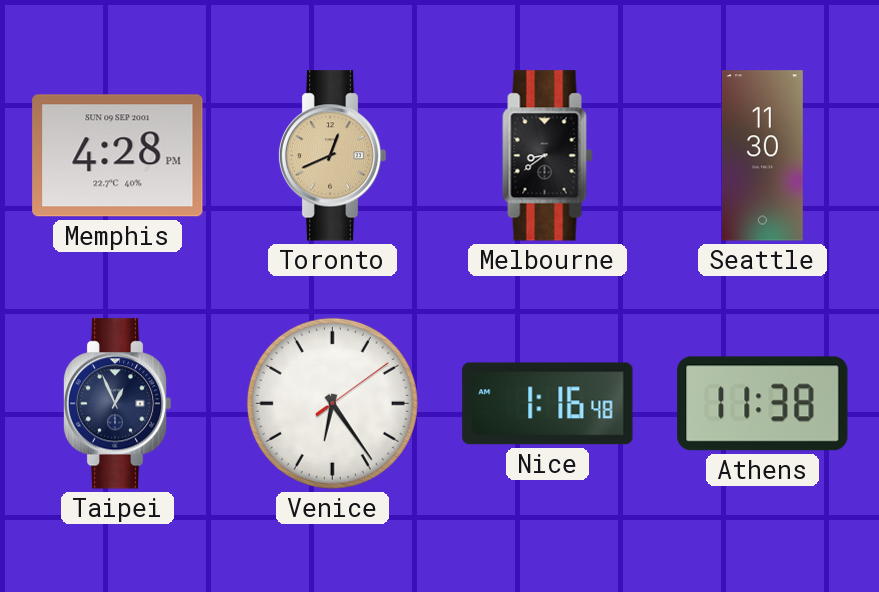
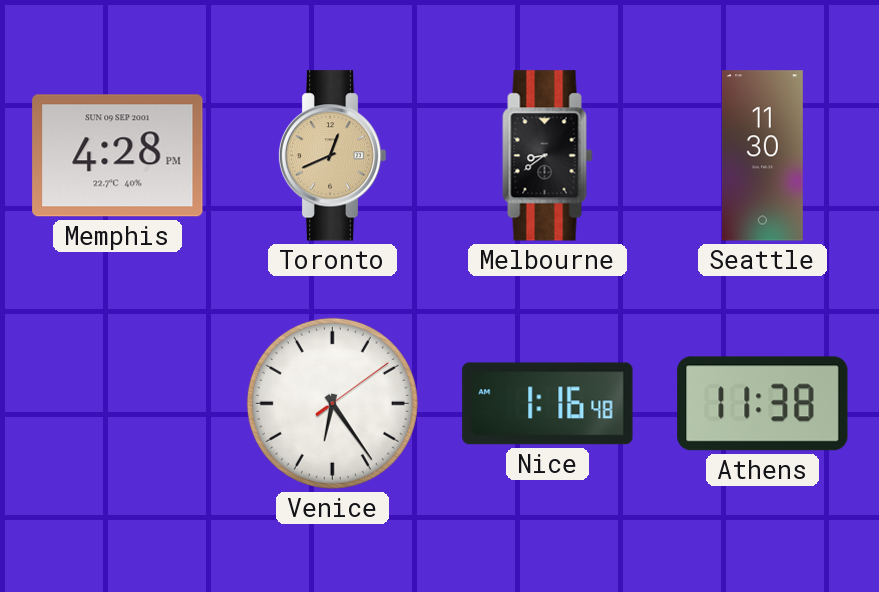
Taipei: 12:56 -> none (117, 404)
